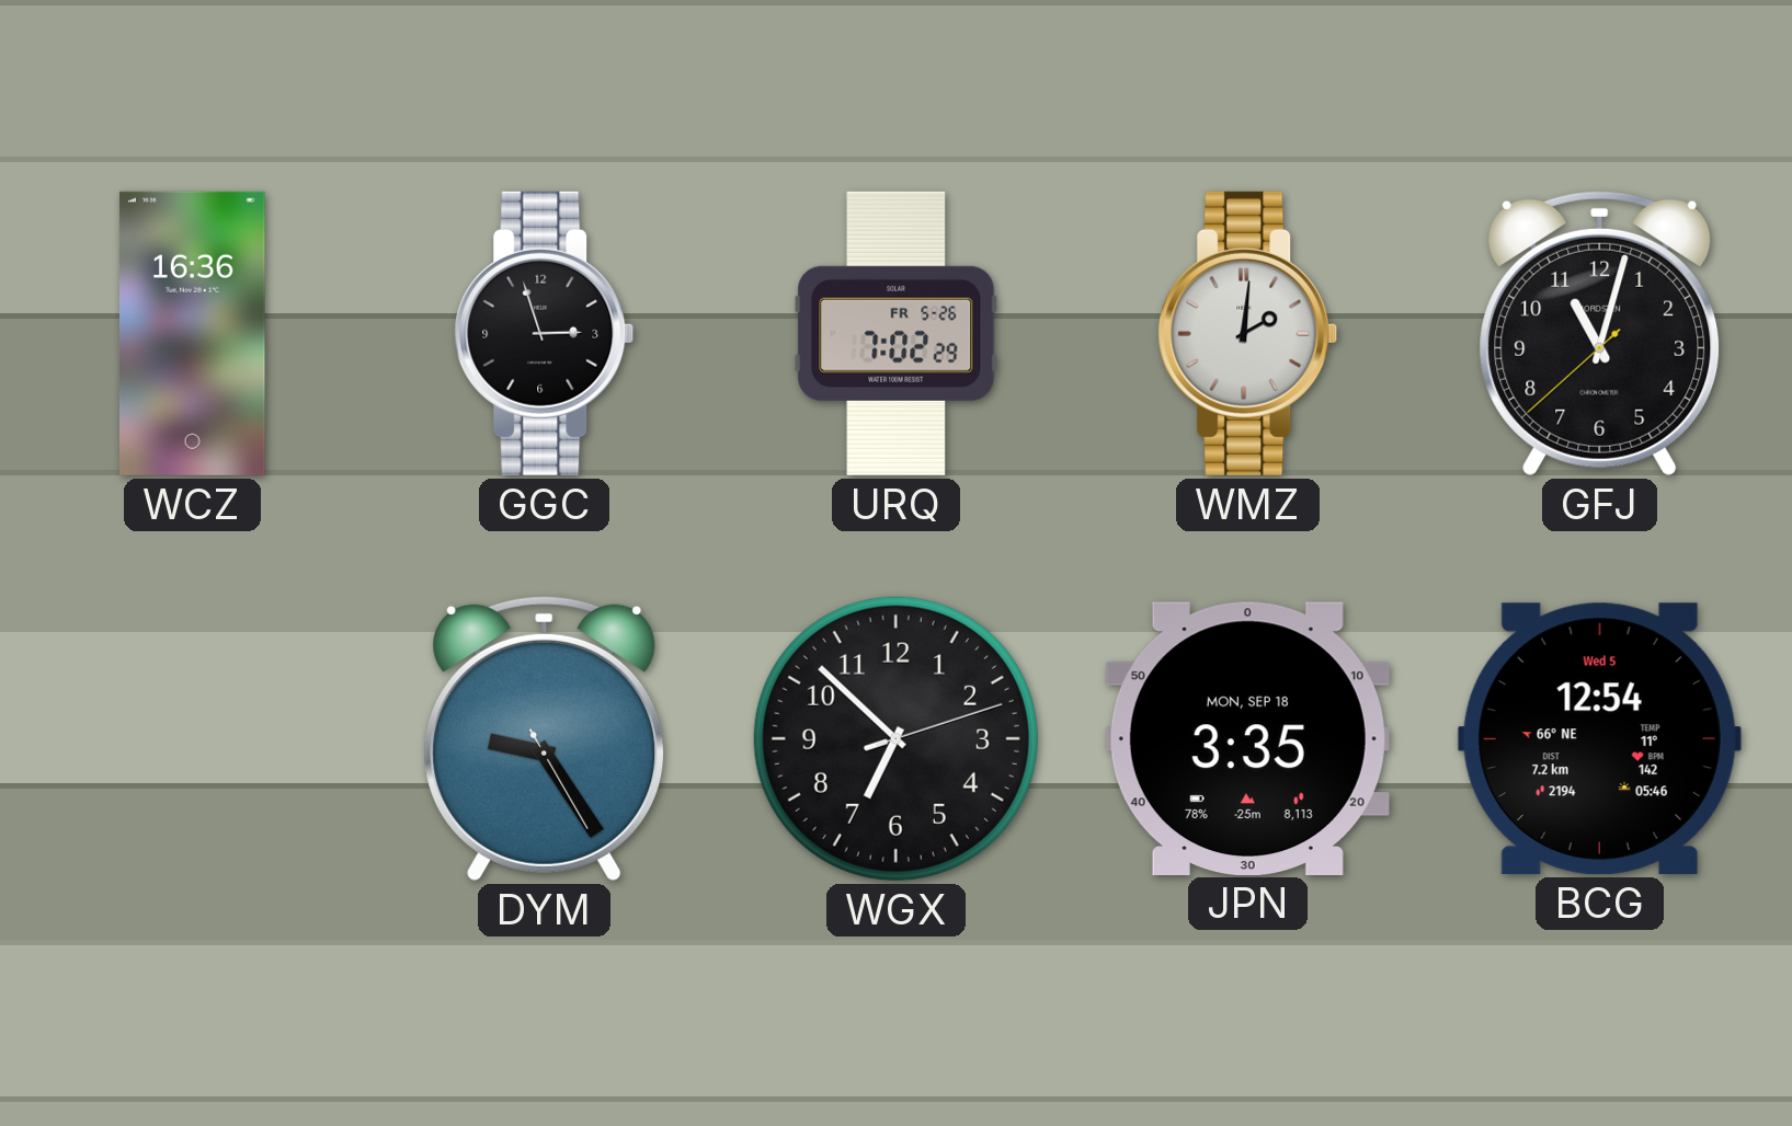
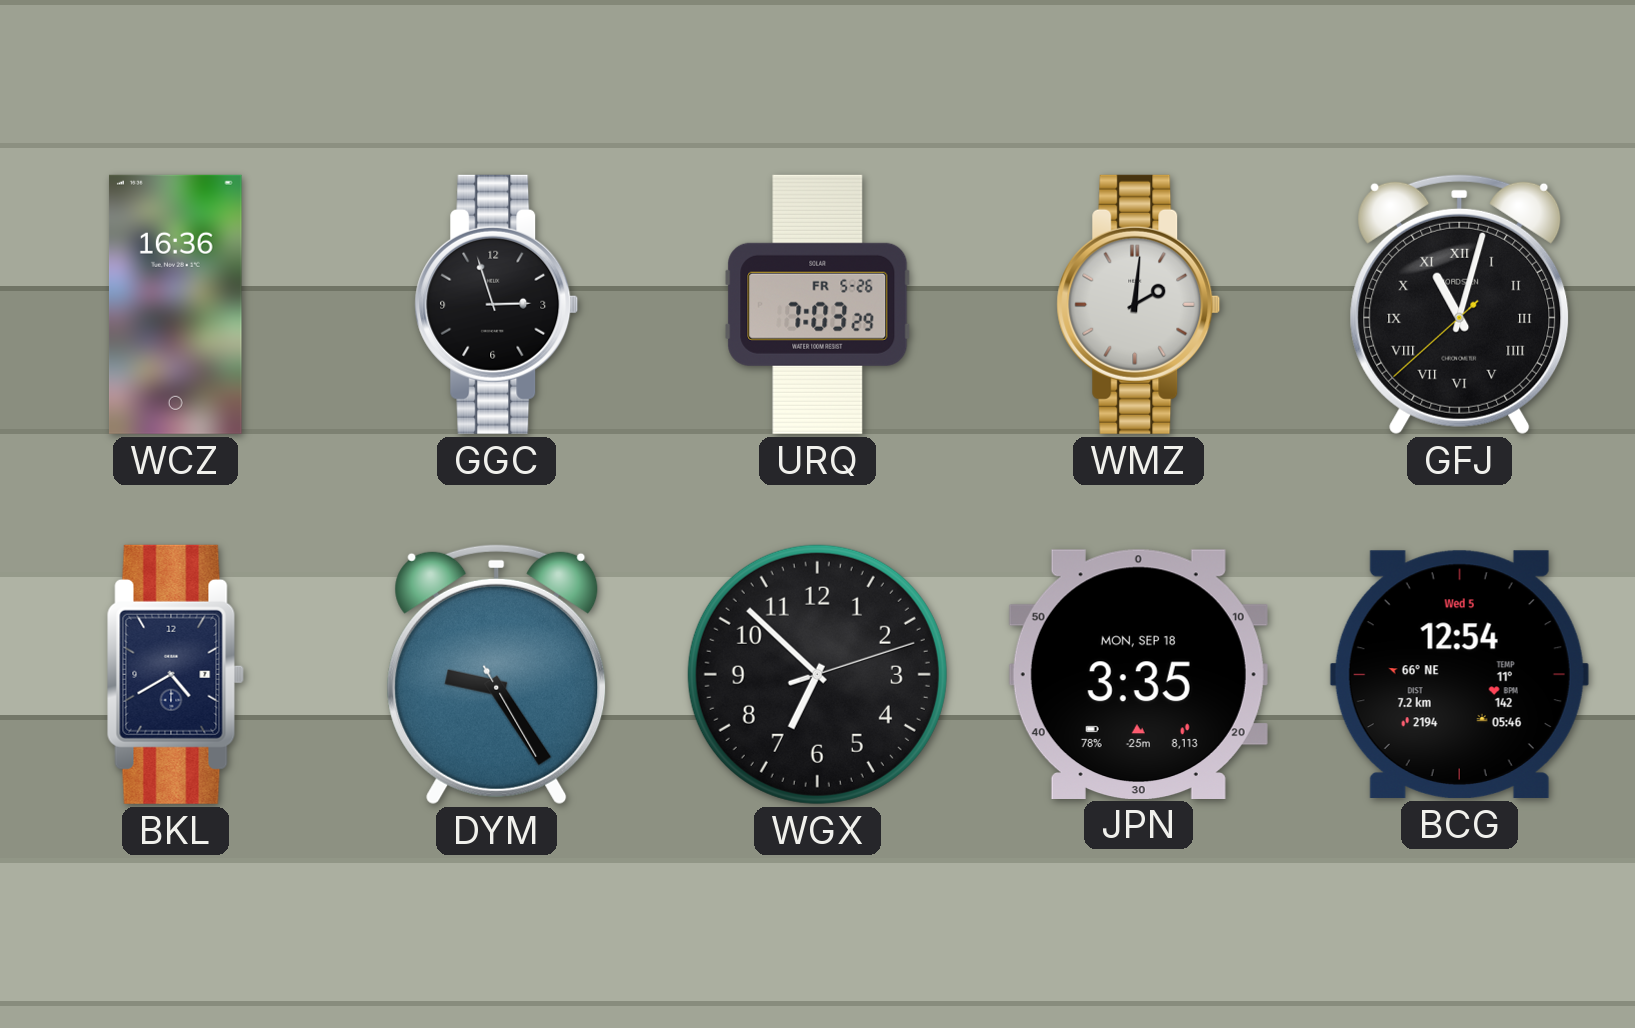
URQ: 7:02 -> 7:03 (818, 304)
GFJ numerals: Arabic -> Roman (1460, 304)
BKL: none -> 4:40 (175, 674)
